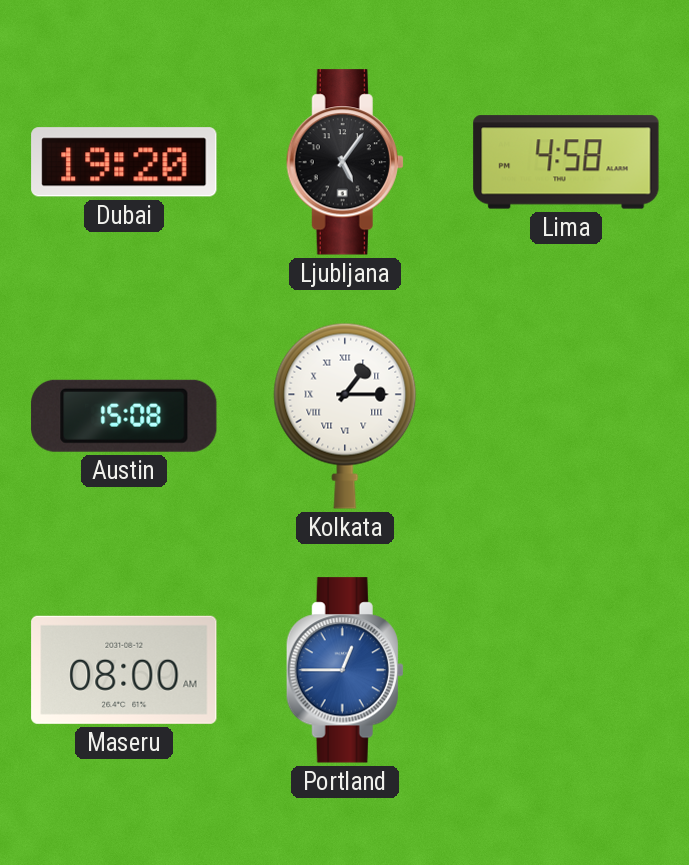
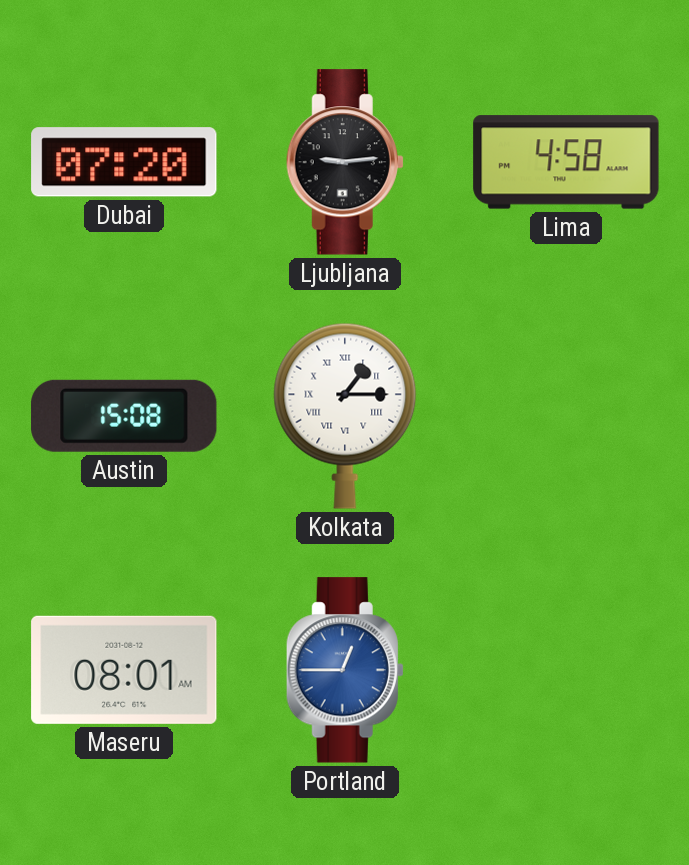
Dubai: 19:20 -> 07:20 (124, 162)
Ljubljana: 5:06 -> 9:14 (345, 162)
Maseru: 08:00 -> 08:01 (124, 670)
